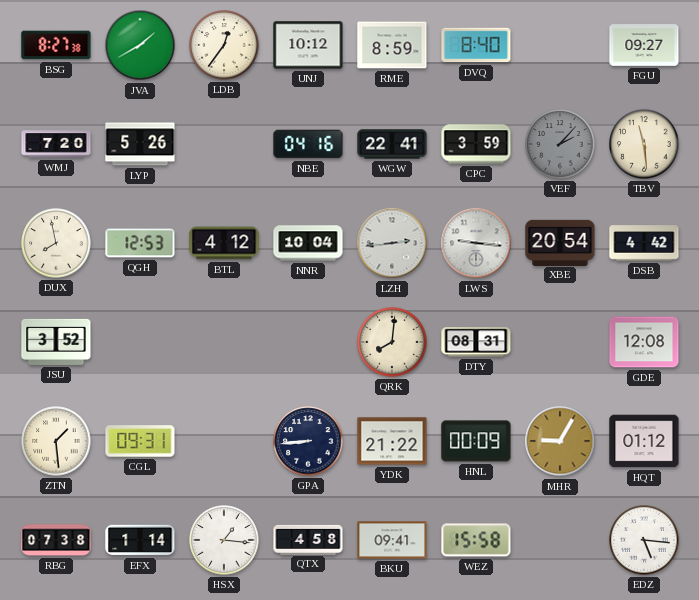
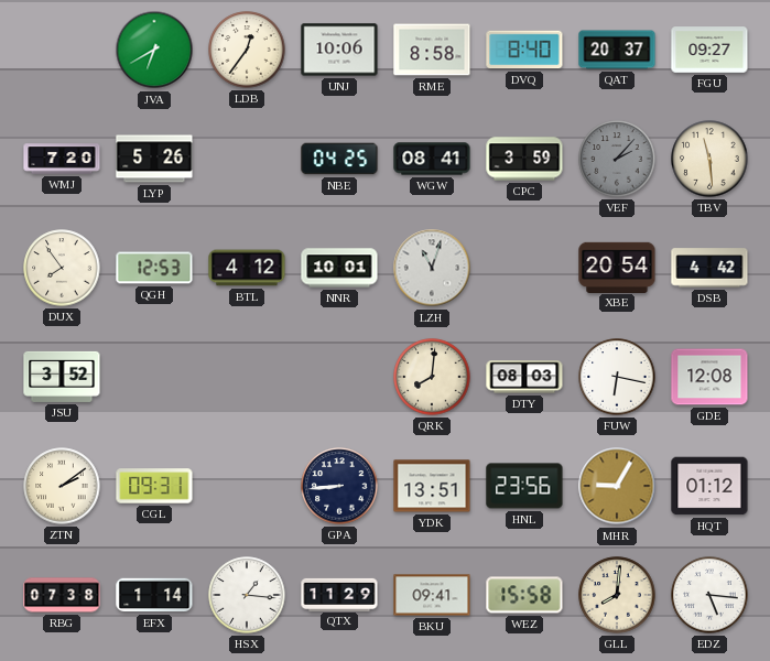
BSG: 8:27 -> none (56, 45)
JVA: 1:40 -> 6:40 (154, 50)
UNJ: 10:12 -> 10:06 (339, 50)
RME: 8:59 -> 8:58 (432, 50)
QAT: none -> 20:37 (617, 50)
NBE: 04:16 -> 04:25 (339, 159)
WGW: 22:41 -> 08:41 (432, 159)
DUX: 7:58 -> 7:54 (62, 268)
NNR: 10:04 -> 10:01 (339, 268)
LZH: 2:44 -> 11:03 (432, 268)
LWS: 9:16 -> none (476, 243)
DTY: 08:31 -> 08:03 (524, 377)
FUW: none -> 6:17 (617, 377)
ZTN: 1:29 -> 2:09 (62, 486)
YDK: 21:22 -> 13:51 (432, 486)
HNL: 00:09 -> 23:56 (524, 486)
QTX: 4:58 -> 11:29 (339, 594)
GLL: none -> 8:01 (617, 595)
